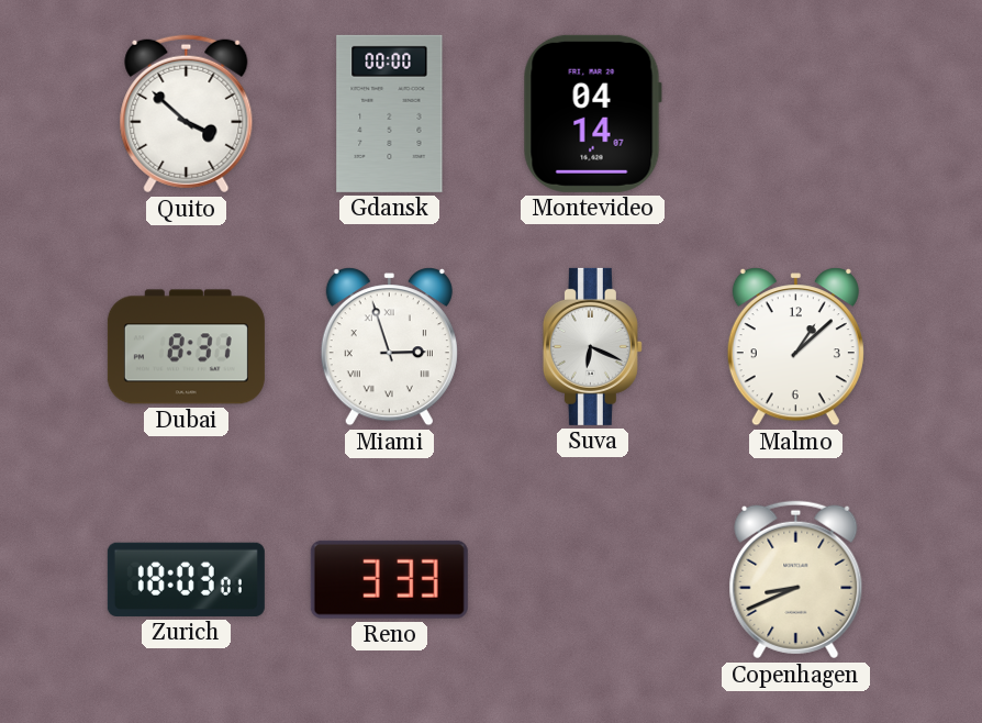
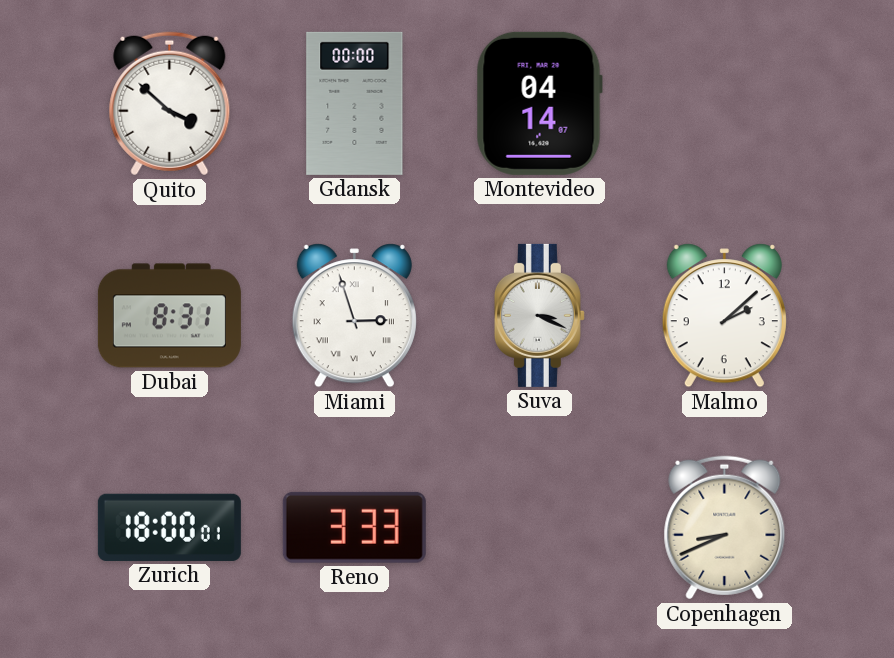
Suva: 6:19 -> 3:19 (539, 315)
Malmo: 1:08 -> 2:08 (724, 316)
Zurich: 18:03 -> 18:00 (169, 527)
